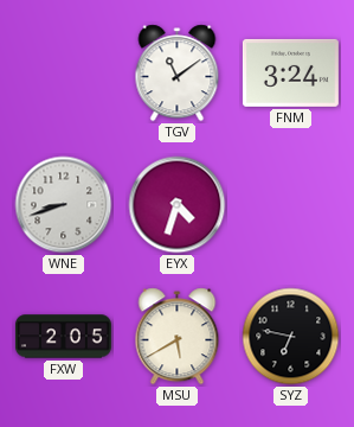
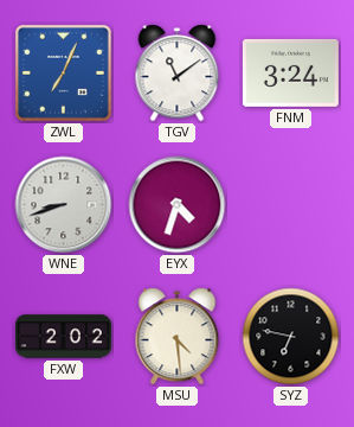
ZWL: none -> 7:04 (63, 72)
FXW: 2:05 -> 2:02 (63, 337)
MSU: 5:40 -> 4:29 (178, 337)
